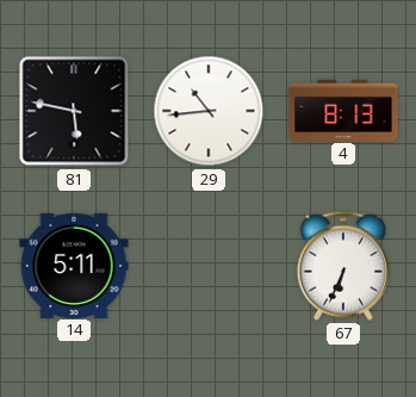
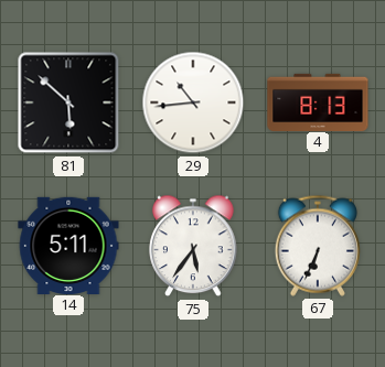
81: 5:47 -> 5:52 (68, 102)
75: none -> 5:36 (193, 246)
